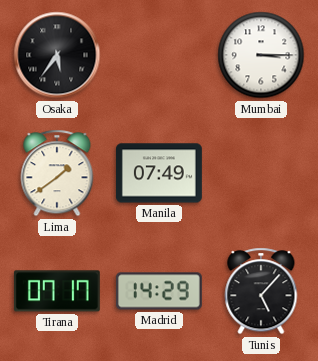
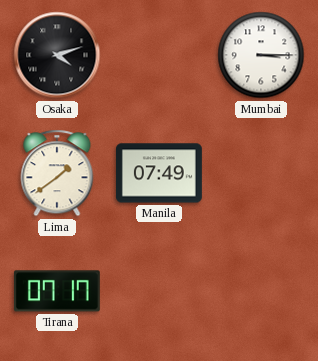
Osaka: 5:36 -> 4:12 (57, 55)
Madrid: 14:29 -> none (159, 291)
Tunis: 5:07 -> none (261, 291)
